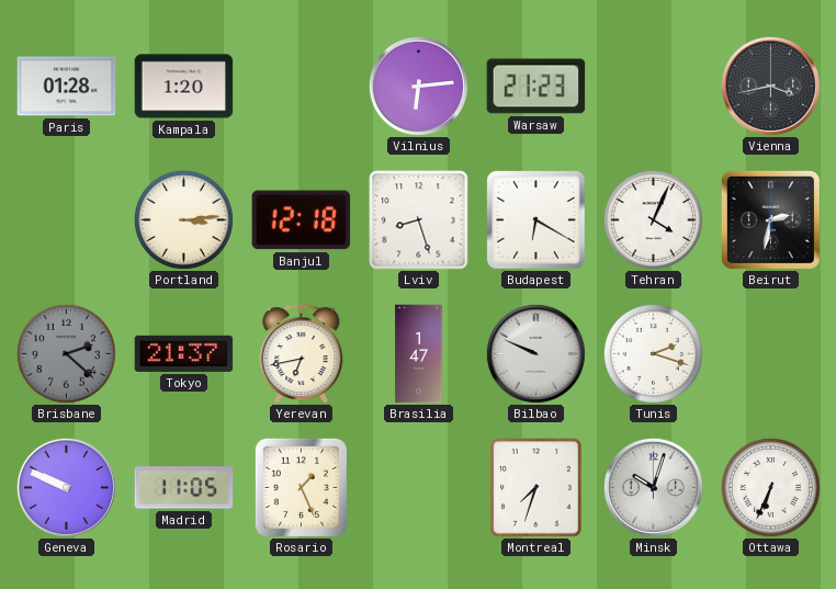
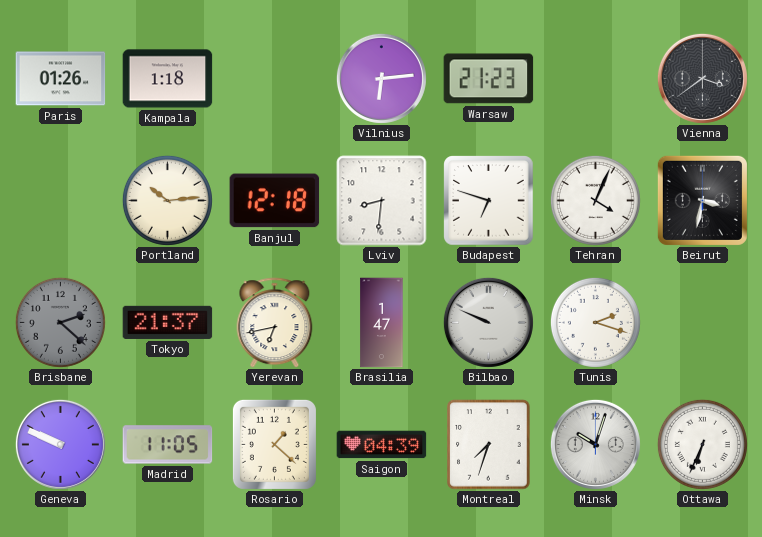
Paris: 01:28 -> 01:26 (61, 79)
Kampala: 1:20 -> 1:18 (168, 79)
Vienna: 3:43 -> 3:39 (702, 78)
Portland: 3:14 -> 10:14 (167, 200)
Lviv: 8:27 -> 8:31 (382, 201)
Budapest: 6:20 -> 6:48 (489, 201)
Beirut: 2:32 -> 3:32 (702, 200)
Rosario: 1:26 -> 1:22 (274, 444)
Saigon: none -> 04:39 (382, 445)
